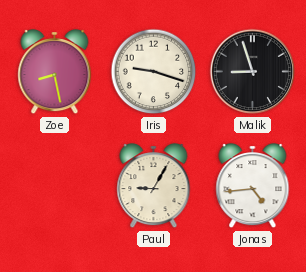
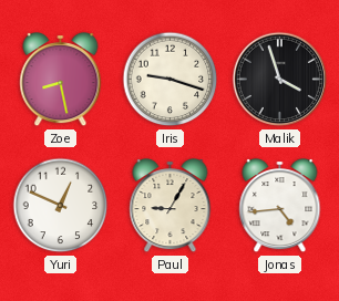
Malik: 8:57 -> 3:57 (280, 80)
Yuri: none -> 12:49 (61, 206)
